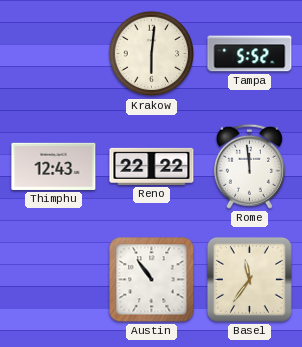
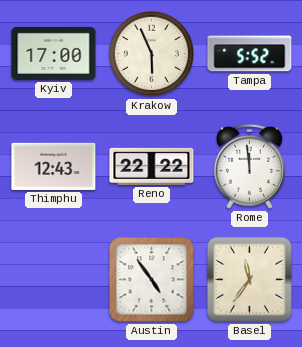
Kyiv: none -> 17:00 (54, 53)
Krakow: 6:01 -> 5:56 (152, 54)
Austin: 10:54 -> 4:54 (152, 280)
